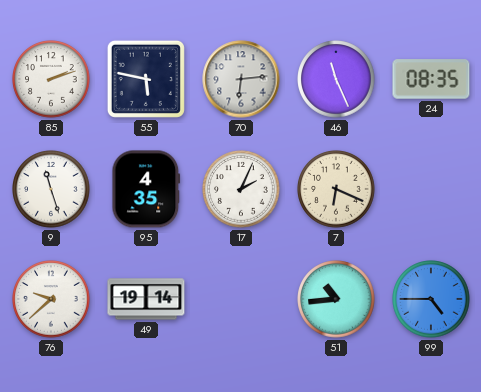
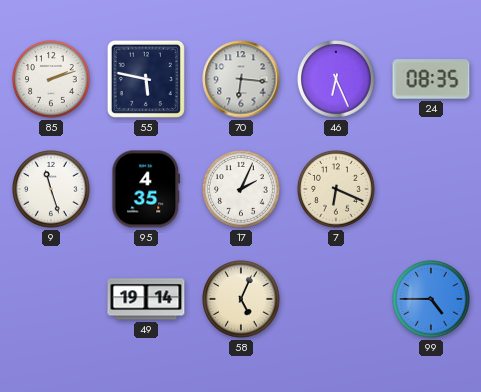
70: 6:14 -> 6:16 (241, 79)
46: 11:26 -> 6:26 (336, 79)
76: 9:38 -> none (51, 299)
58: none -> 5:04 (241, 299)
51: 10:44 -> none (336, 299)
